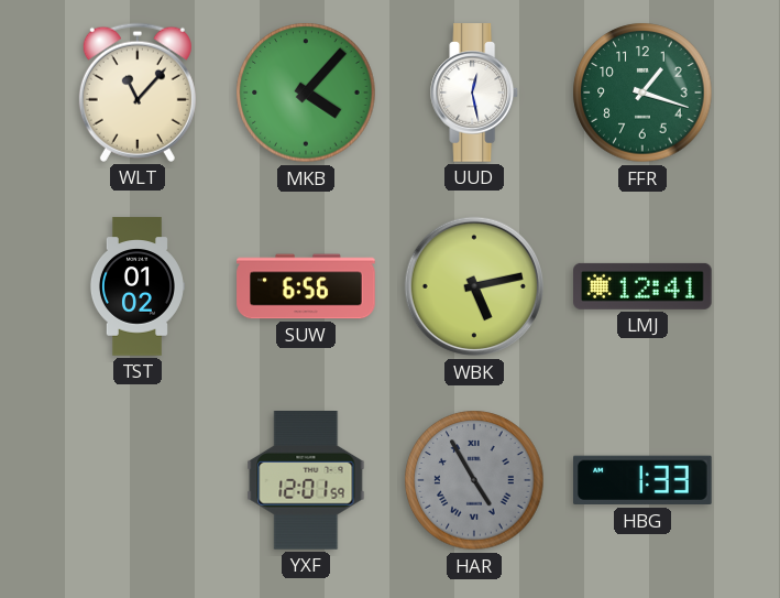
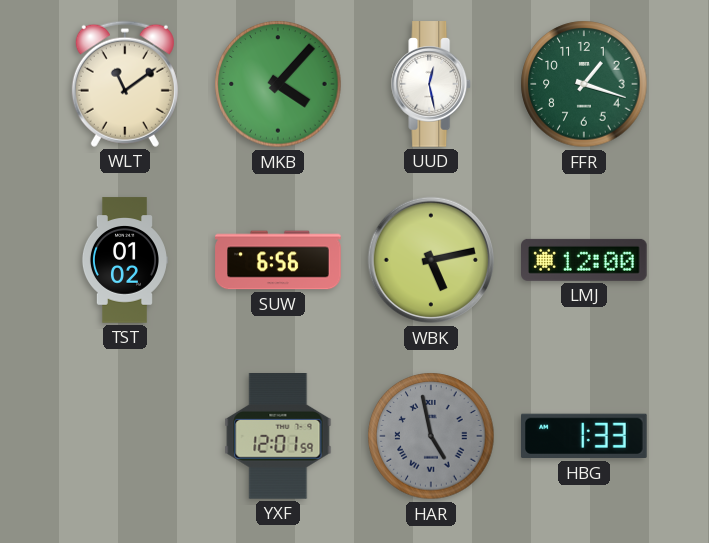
WLT: 11:07 -> 11:09 (125, 84)
LMJ: 12:41 -> 12:00 (584, 260)
HAR: 4:55 -> 4:58 (431, 436)
